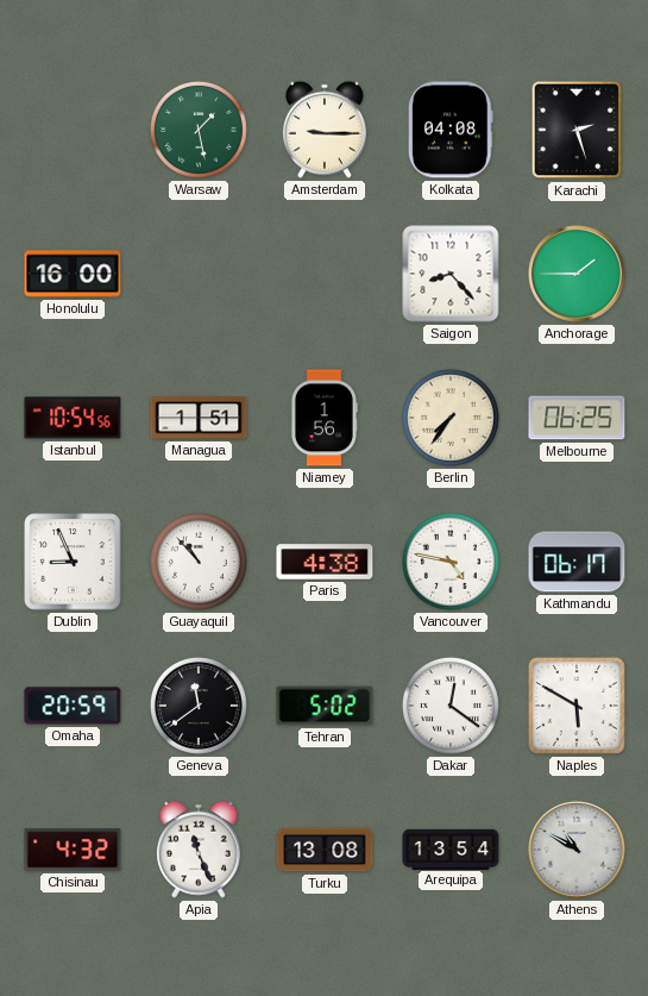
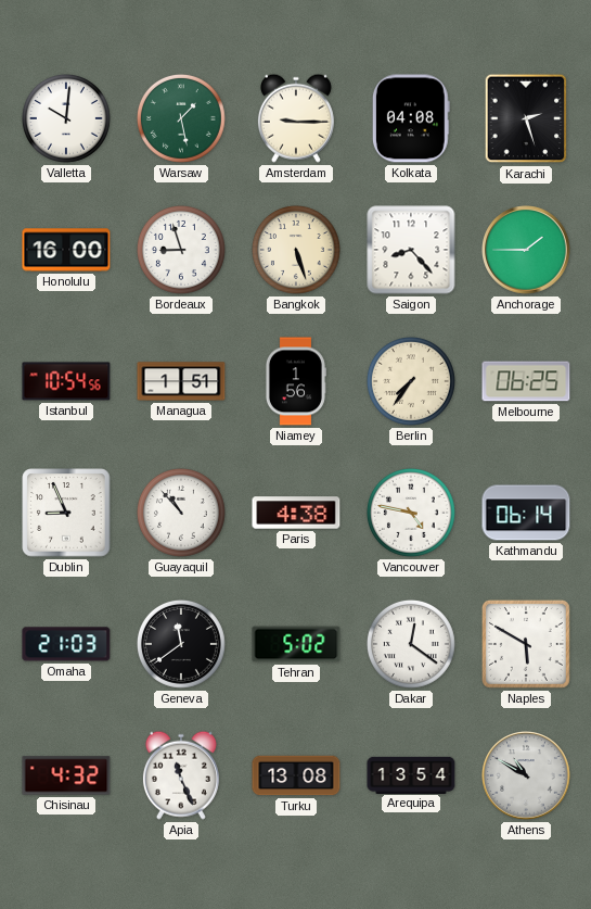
Valletta: none -> 10:01 (66, 118)
Bordeaux: none -> 8:57 (181, 250)
Bangkok: none -> 5:27 (296, 250)
Kathmandu: 06:17 -> 06:14 (526, 513)
Omaha: 20:59 -> 21:03 (66, 644)
